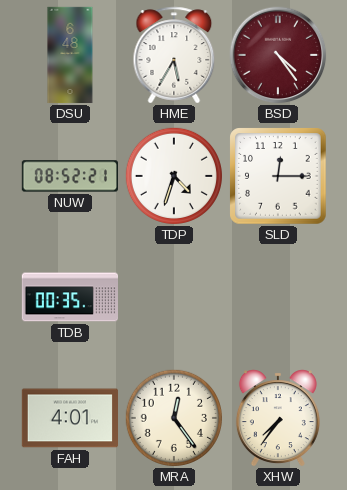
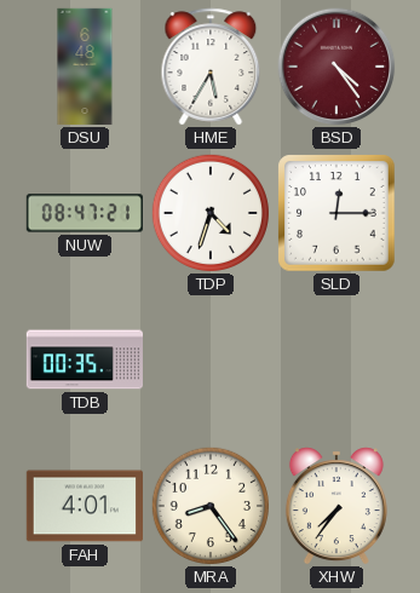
NUW: 08:52 -> 08:47 (84, 213)
MRA: 12:24 -> 8:24 (211, 506)
